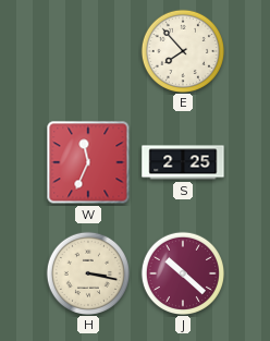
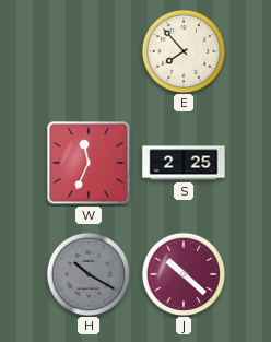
H: 3:17 -> 10:20 (87, 273)
H dial: cream -> grey (87, 273)
